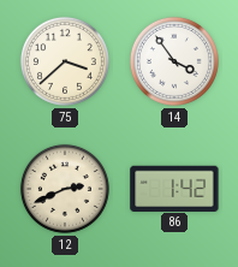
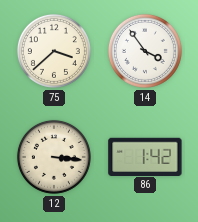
12: 2:41 -> 3:16 (54, 157)
